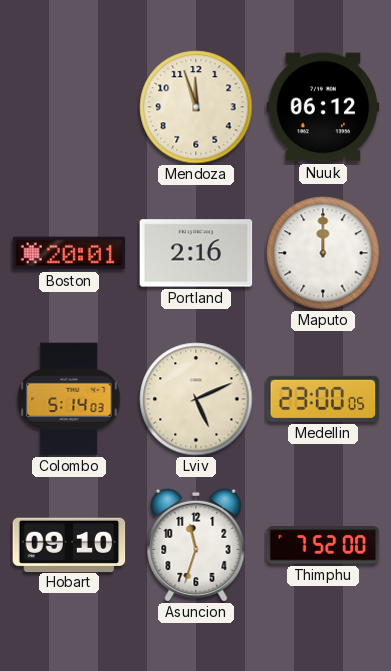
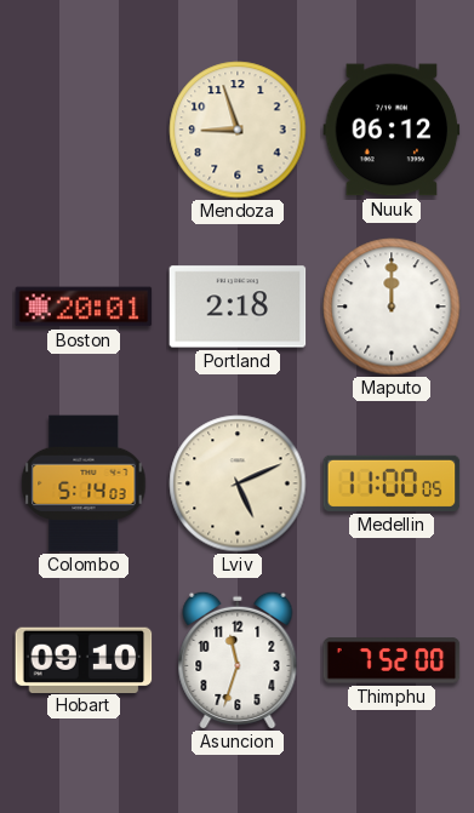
Mendoza: 11:57 -> 8:57 (238, 130)
Portland: 2:16 -> 2:18 (238, 307)
Medellin: 23:00 -> 11:00 (392, 483)
